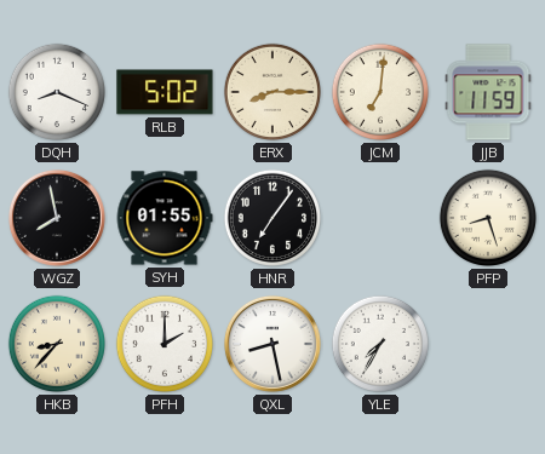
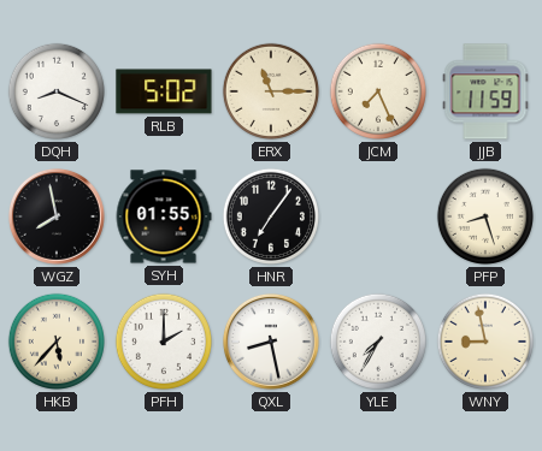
ERX: 8:15 -> 11:15 (271, 91)
JCM: 7:01 -> 7:26 (378, 91)
HKB: 8:37 -> 5:37 (57, 342)
WNY: none -> 8:58 (485, 342)
